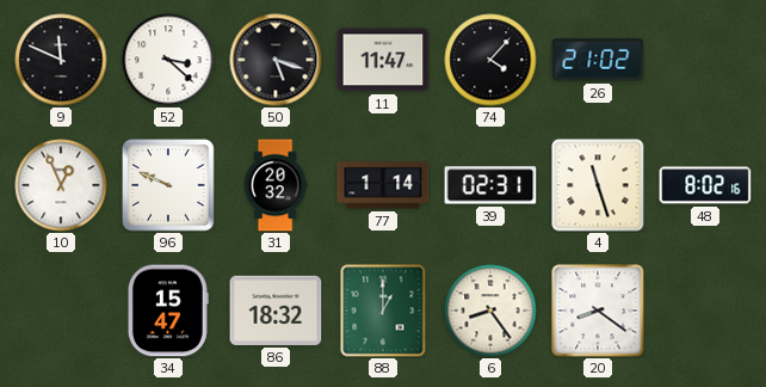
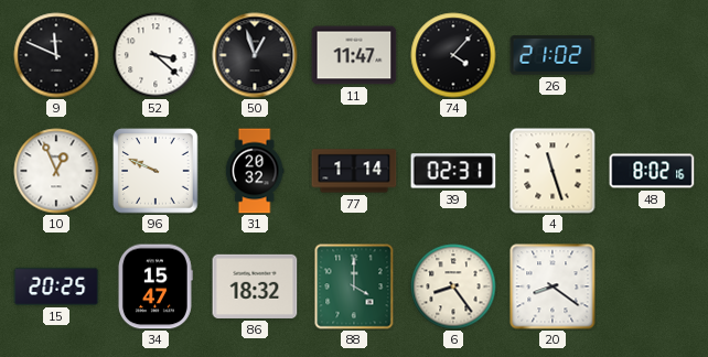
50: 5:18 -> 12:57 (255, 55)
15: none -> 20:25 (56, 286)
88: 1:00 -> 4:00 (354, 286)
